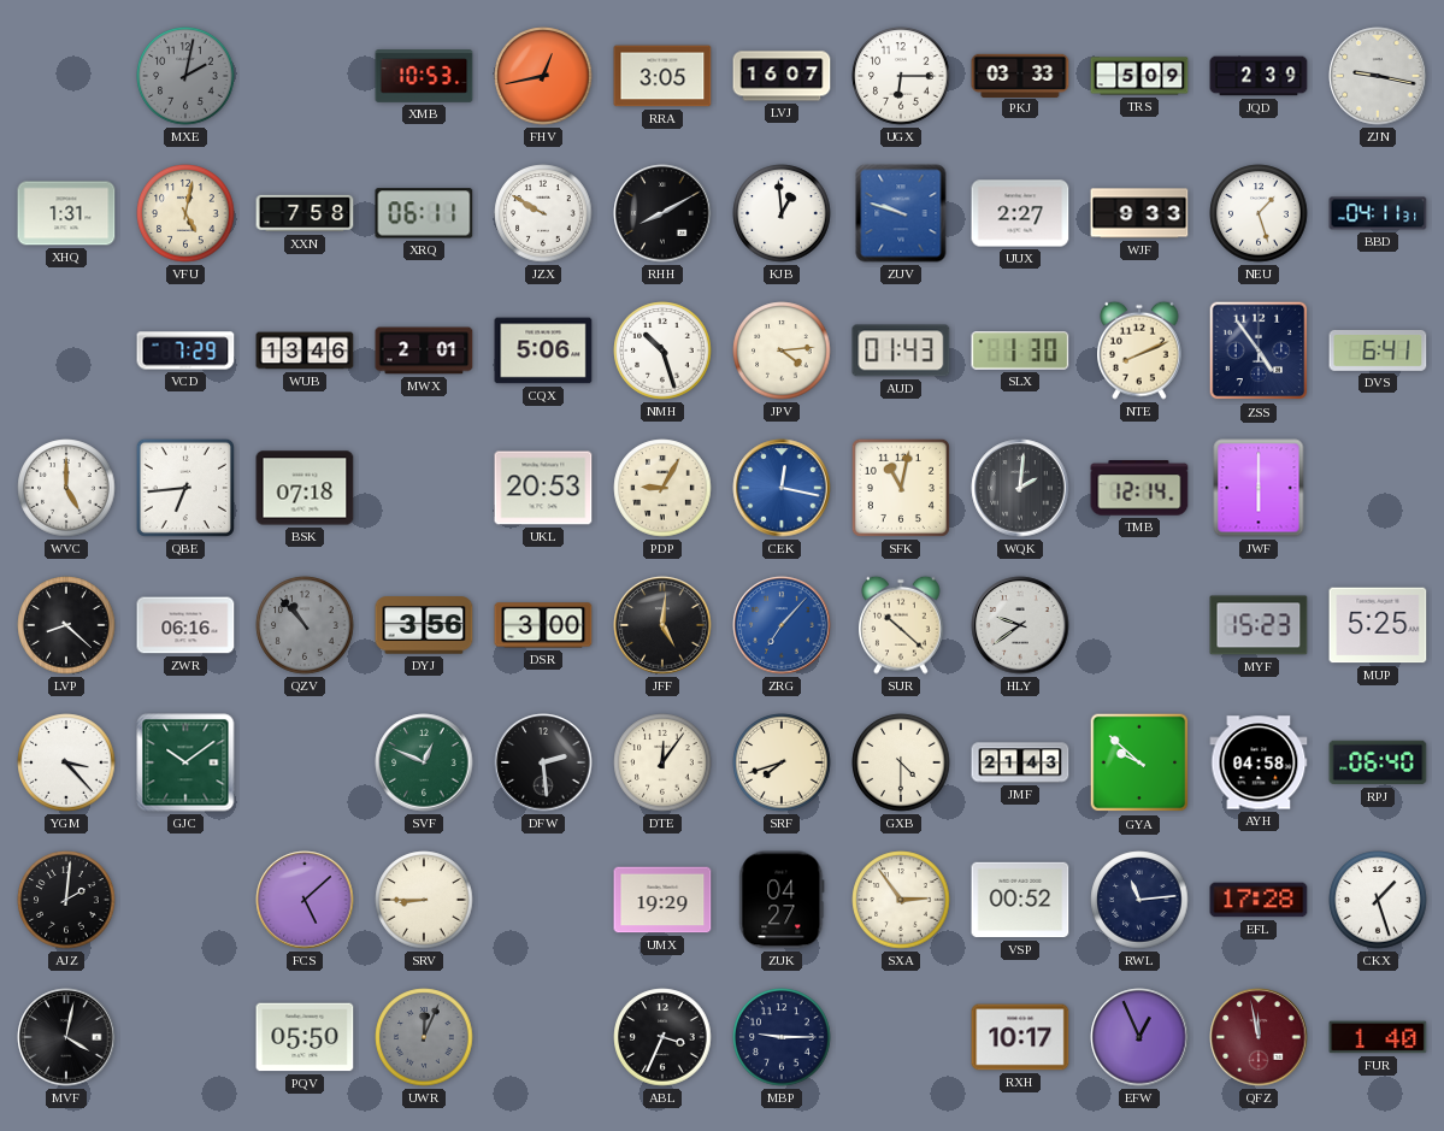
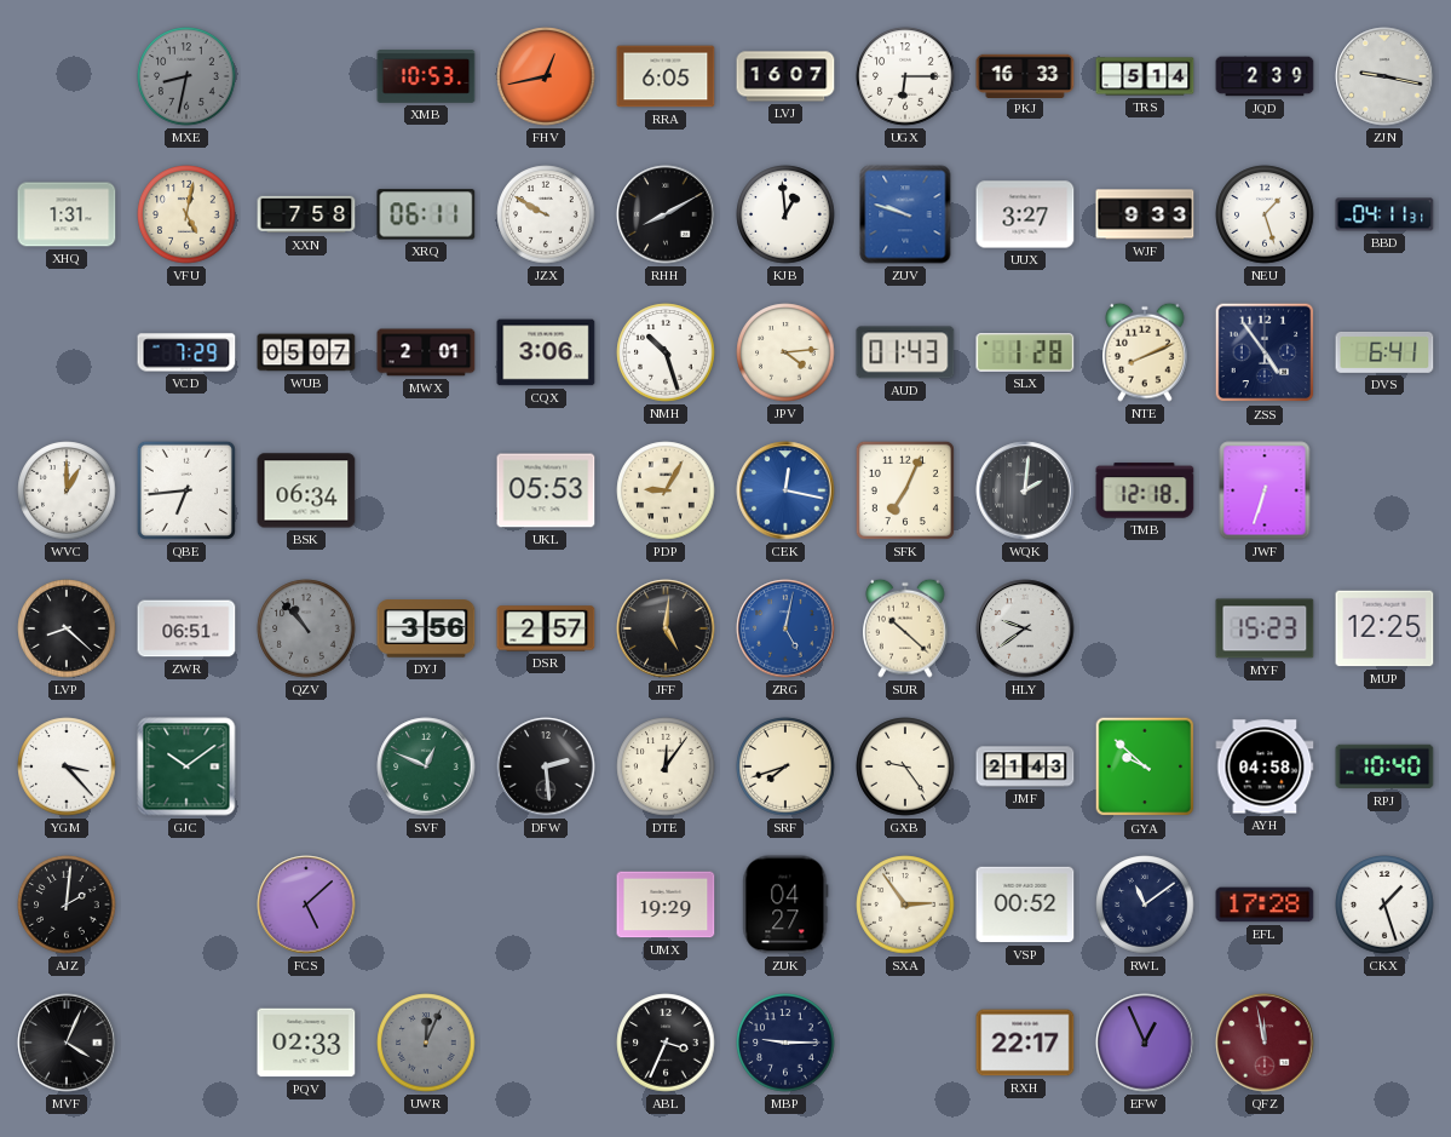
MXE: 2:02 -> 8:32 (186, 76)
RRA: 3:05 -> 6:05 (666, 76)
PKJ: 03:33 -> 16:33 (1025, 75)
TRS: 5:09 -> 5:14 (1145, 76)
UUX: 2:27 -> 3:27 (1025, 214)
WUB: 13:46 -> 05:07 (306, 352)
CQX: 5:06 -> 3:06 (546, 352)
SLX: 1:30 -> 1:28 (1025, 352)
WVC: 5:00 -> 1:00 (67, 490)
BSK: 07:18 -> 06:34 (306, 490)
UKL: 20:53 -> 05:53 (546, 490)
SFK: 11:02 -> 7:04 (905, 490)
TMB: 12:14 -> 12:18 (1145, 490)
JWF: 6:00 -> 6:33 (1265, 490)
ZWR: 06:16 -> 06:51 (186, 628)
DSR: 3:00 -> 2:57 (546, 628)
ZRG: 7:07 -> 5:02 (785, 628)
MUP: 5:25 -> 12:25 (1384, 628)
GXB: 4:30 -> 9:24 (905, 766)
RPJ: 06:40 -> 10:40 (1384, 766)
SRV: 8:45 -> none (424, 900)
RWL: 11:14 -> 11:09 (1145, 905)
MVF: 4:02 -> 4:04 (67, 1043)
PQV: 05:50 -> 02:33 (306, 1043)
RXH: 10:17 -> 22:17 (1025, 1043)
FUR: 1:40 -> none (1378, 1037)
